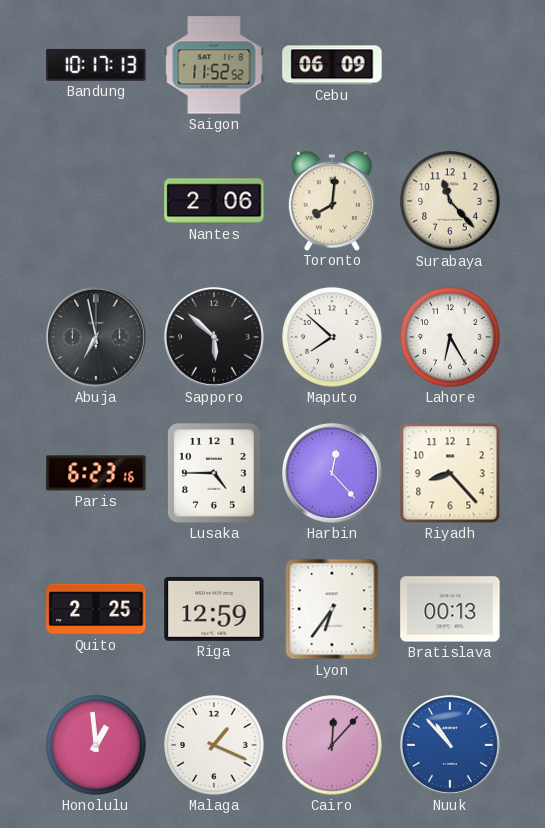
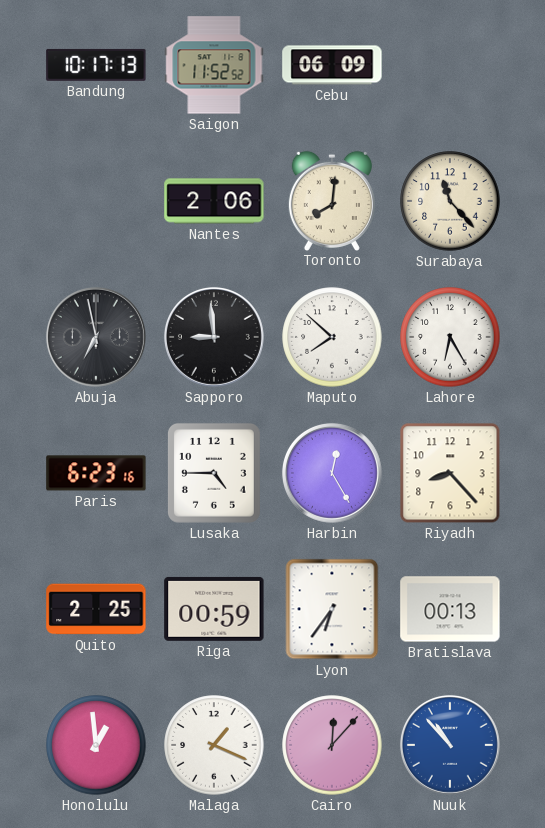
Sapporo: 5:52 -> 8:59 (214, 337)
Harbin: 12:23 -> 12:25 (332, 473)
Riga: 12:59 -> 00:59 (214, 609)
